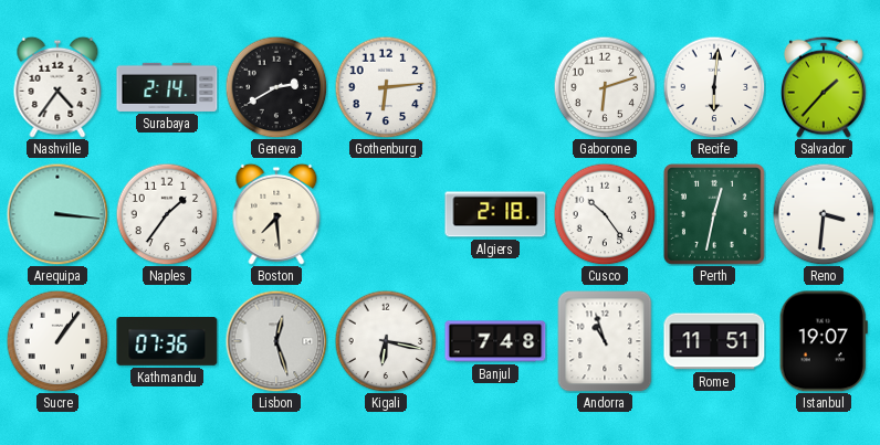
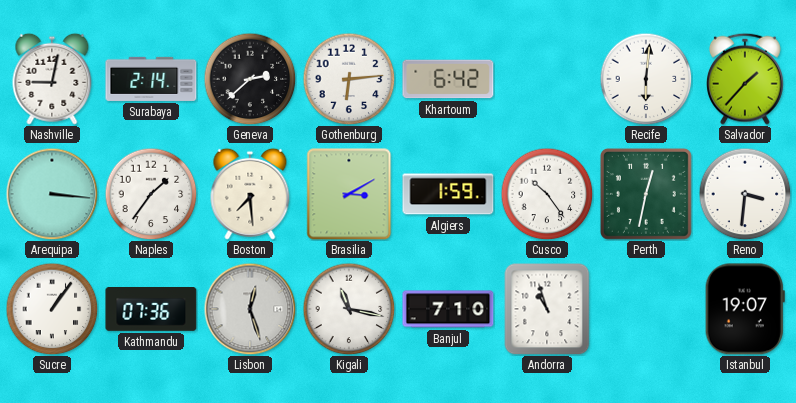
Nashville: 4:36 -> 9:02 (52, 79)
Geneva: 2:40 -> 2:38 (250, 79)
Khartoum: none -> 6:42 (448, 79)
Gaborone: 6:12 -> none (605, 87)
Brasilia: none -> 3:10 (349, 194)
Algiers: 2:18 -> 1:59 (448, 194)
Kigali: 6:17 -> 11:17 (349, 309)
Banjul: 7:48 -> 7:10 (448, 309)
Rome: 11:51 -> none (714, 341)
